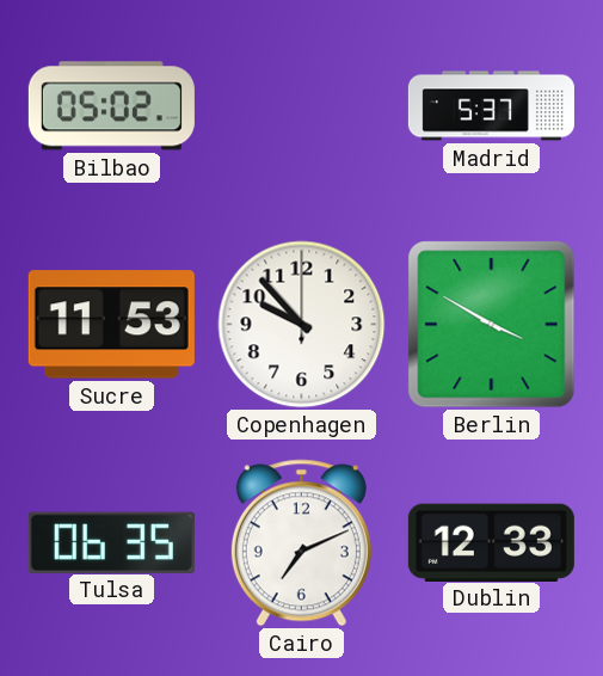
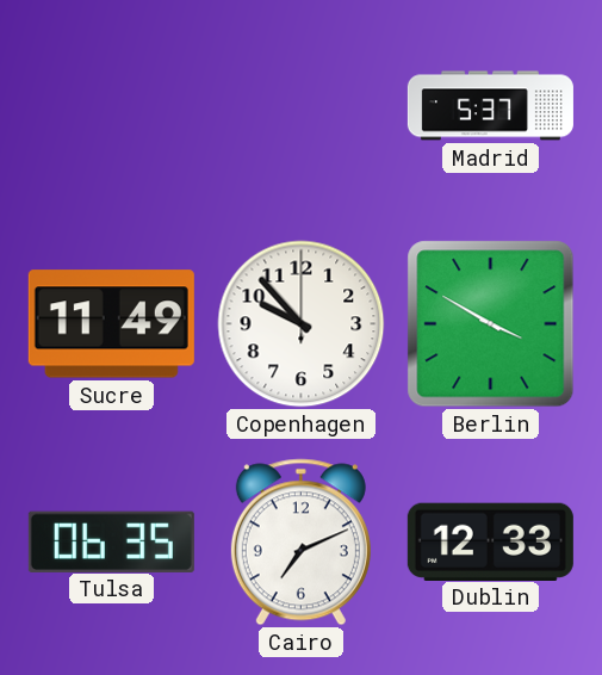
Bilbao: 05:02 -> none (111, 106)
Sucre: 11:53 -> 11:49 (111, 324)
